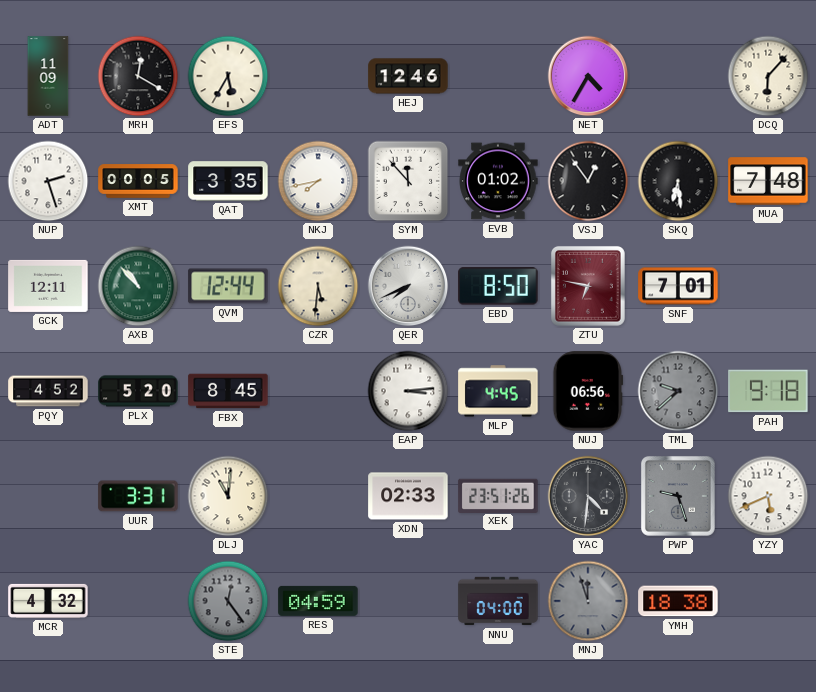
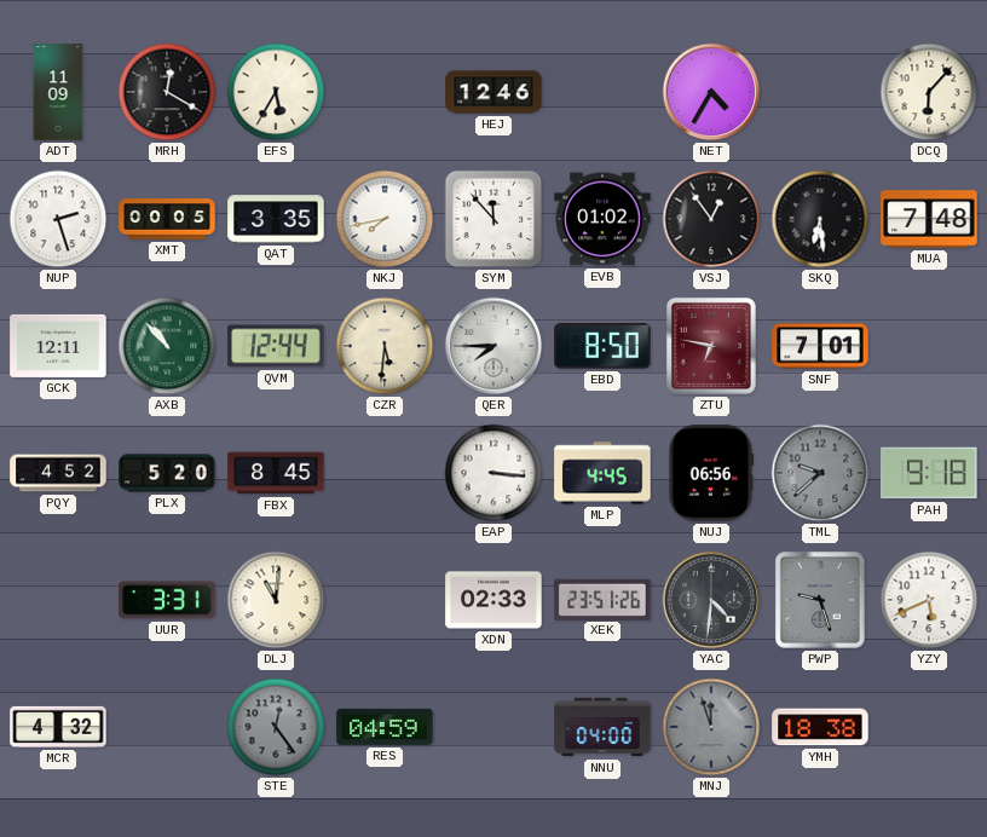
QER: 7:41 -> 7:45 (493, 346)
EAP: 3:14 -> 3:16 (493, 473)
